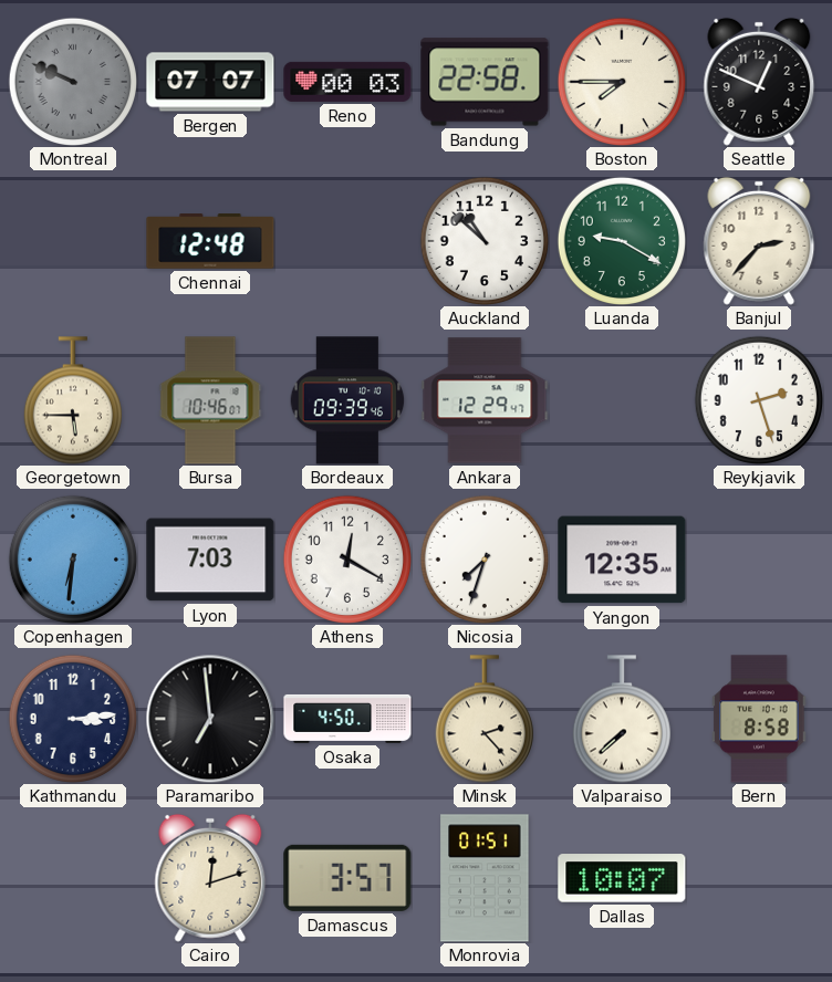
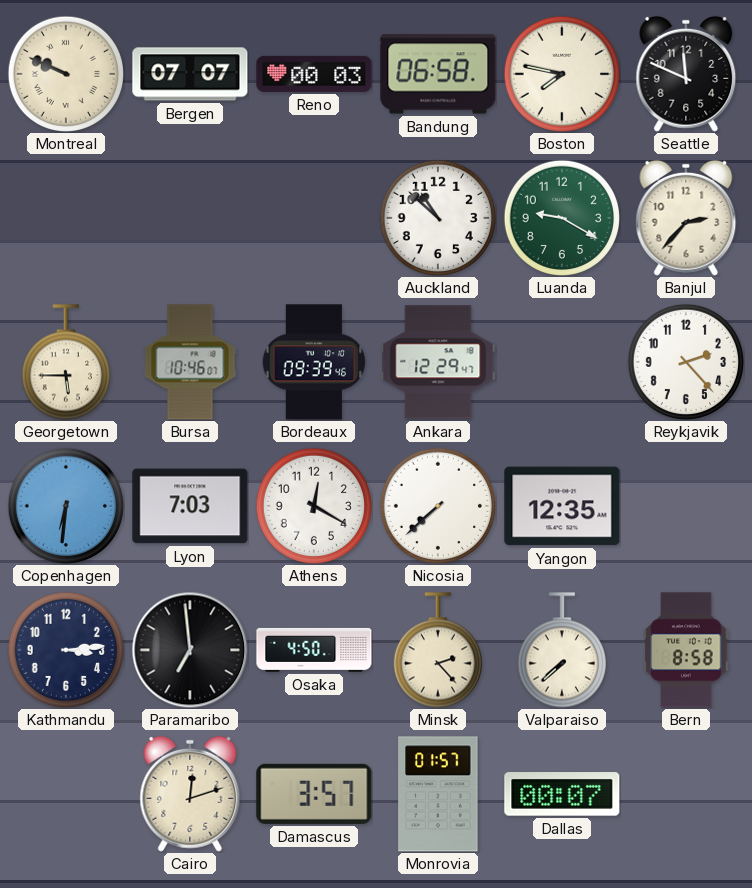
Montreal dial: grey -> cream (65, 73)
Bandung: 22:58 -> 06:58 (438, 74)
Boston: 7:45 -> 7:47 (561, 73)
Seattle: 12:49 -> 11:49 (686, 74)
Chennai: 12:48 -> none (210, 241)
Reykjavik: 2:27 -> 2:23 (685, 361)
Nicosia: 7:33 -> 7:38 (437, 505)
Monrovia: 01:51 -> 01:57 (438, 794)
Dallas: 10:07 -> 00:07 (562, 794)
